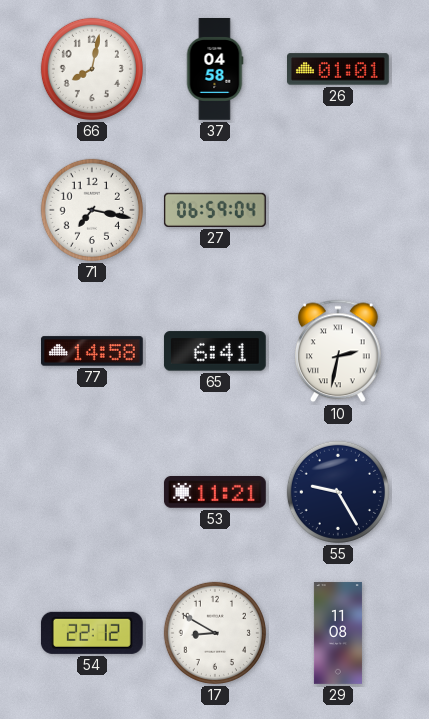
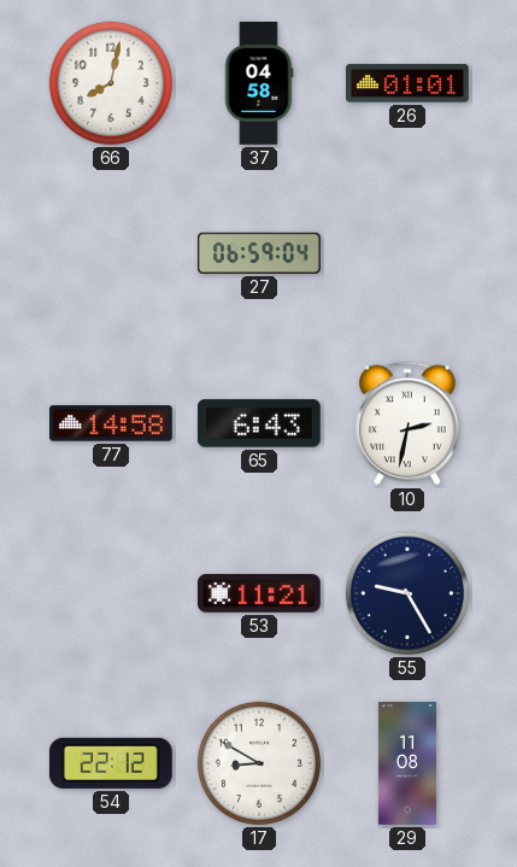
71: 7:17 -> none (92, 210)
65: 6:41 -> 6:43 (259, 423)
